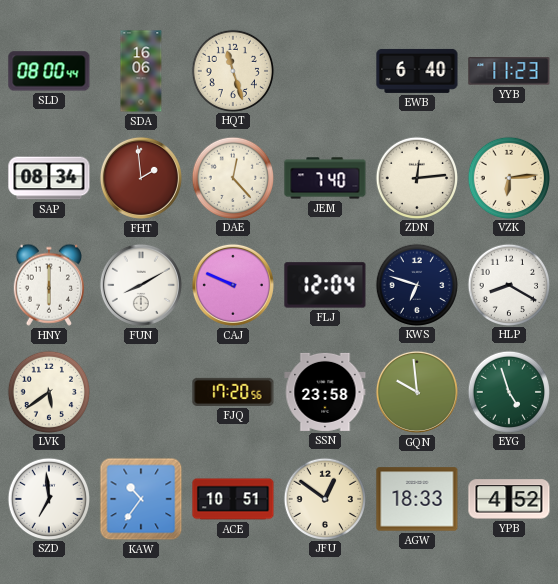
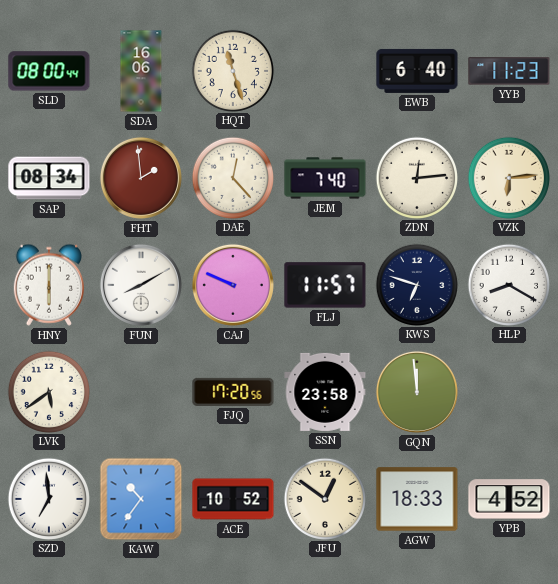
FLJ: 12:04 -> 11:57 (325, 285)
GQN: 9:59 -> 11:59 (417, 392)
EYG: 4:57 -> none (508, 391)
ACE: 10:51 -> 10:52 (233, 499)
